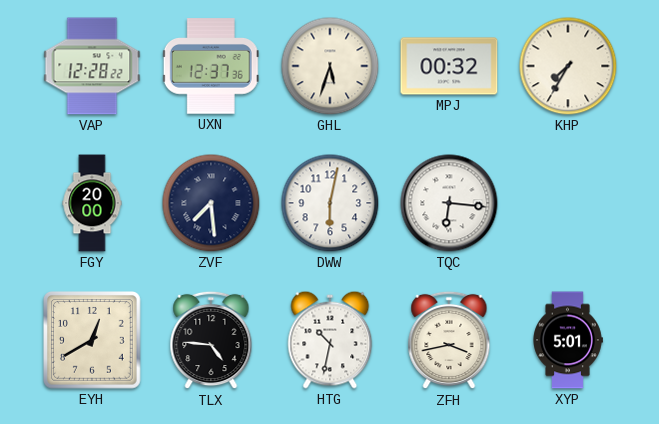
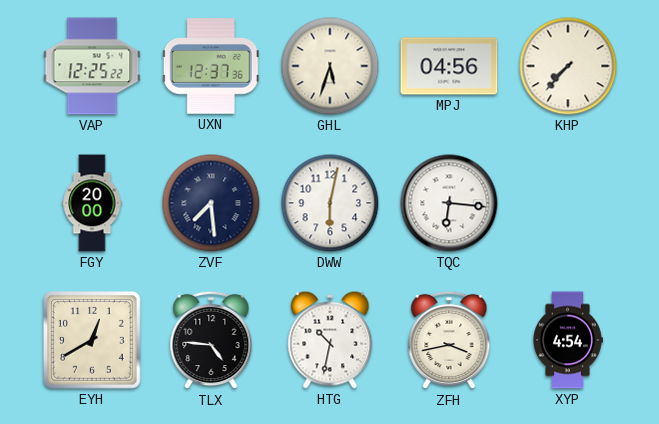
VAP: 12:28 -> 12:25 (92, 66)
MPJ: 00:32 -> 04:56 (449, 66)
KHP: 7:35 -> 7:37 (568, 66)
XYP: 5:01 -> 4:54 (568, 340)
